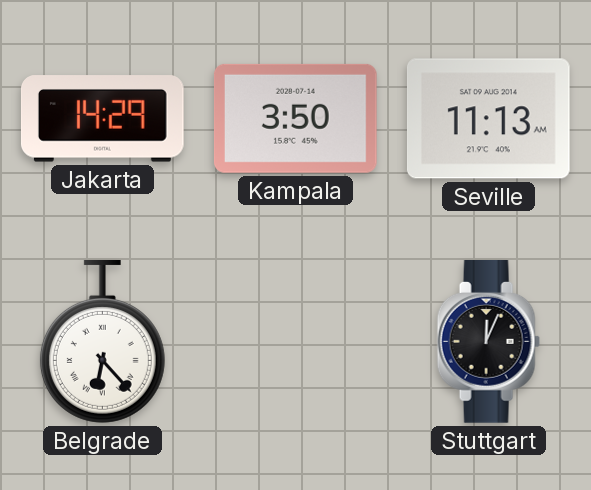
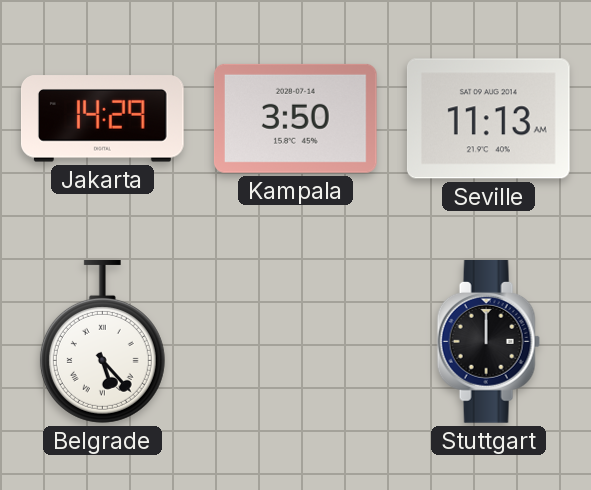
Belgrade: 6:23 -> 5:23 (102, 342)
Stuttgart: 12:04 -> 12:00 (488, 342)
